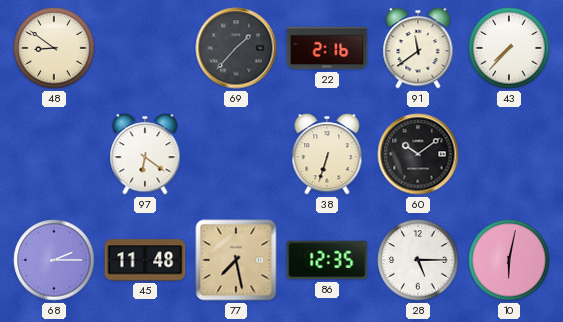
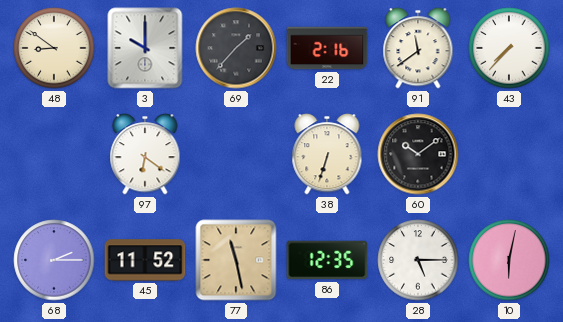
3: none -> 10:00 (145, 48)
45: 11:48 -> 11:52 (145, 260)
77: 7:28 -> 11:28 (236, 260)
